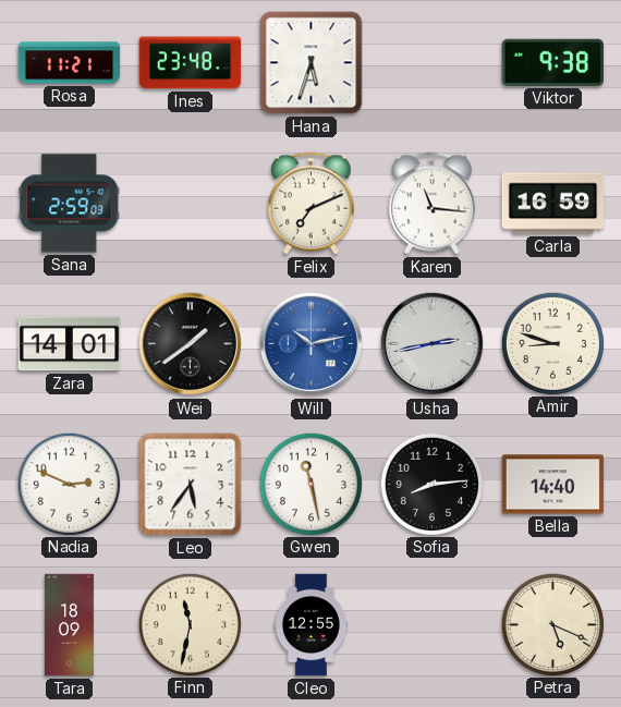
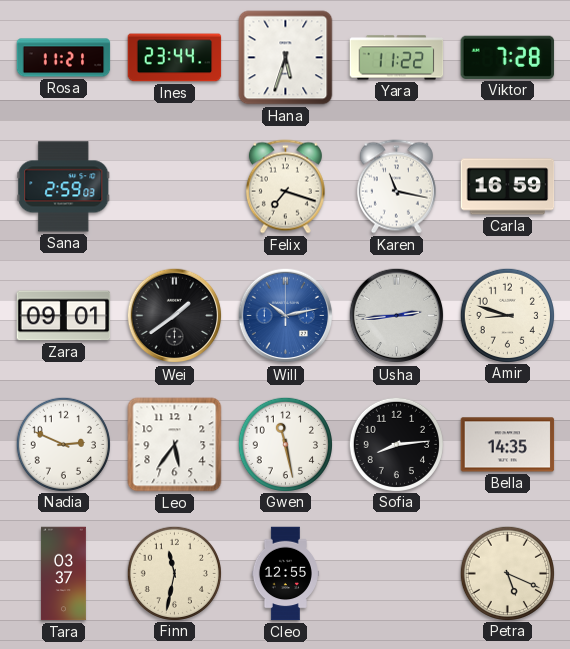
Ines: 23:48 -> 23:44 (175, 58)
Yara: none -> 11:22 (397, 58)
Viktor: 9:38 -> 7:28 (508, 57)
Felix: 7:11 -> 7:18 (285, 187)
Karen: 11:16 -> 11:17 (396, 187)
Zara: 14:01 -> 09:01 (64, 316)
Usha: 2:43 -> 2:44 (397, 316)
Bella: 14:40 -> 14:35 (508, 445)
Tara: 18:09 -> 03:37 (64, 574)
